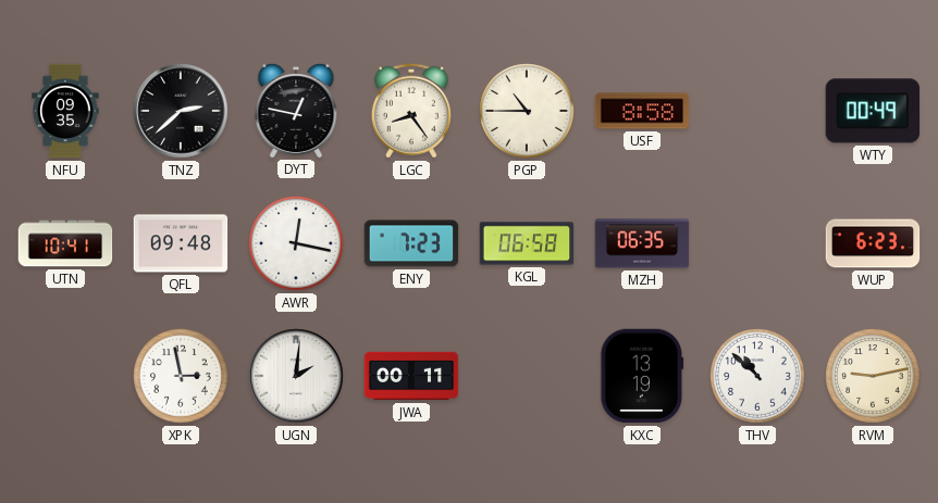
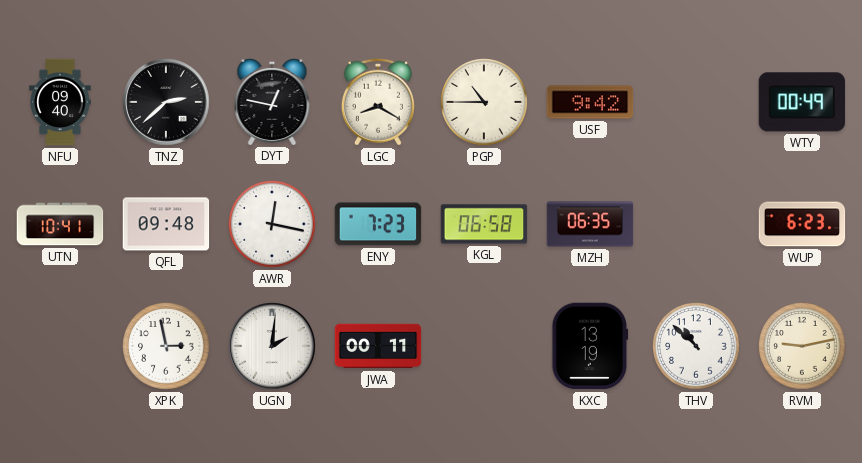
NFU: 09:35 -> 09:40 (60, 102)
LGC: 8:24 -> 8:20 (378, 102)
USF: 8:58 -> 9:42 (590, 102)
